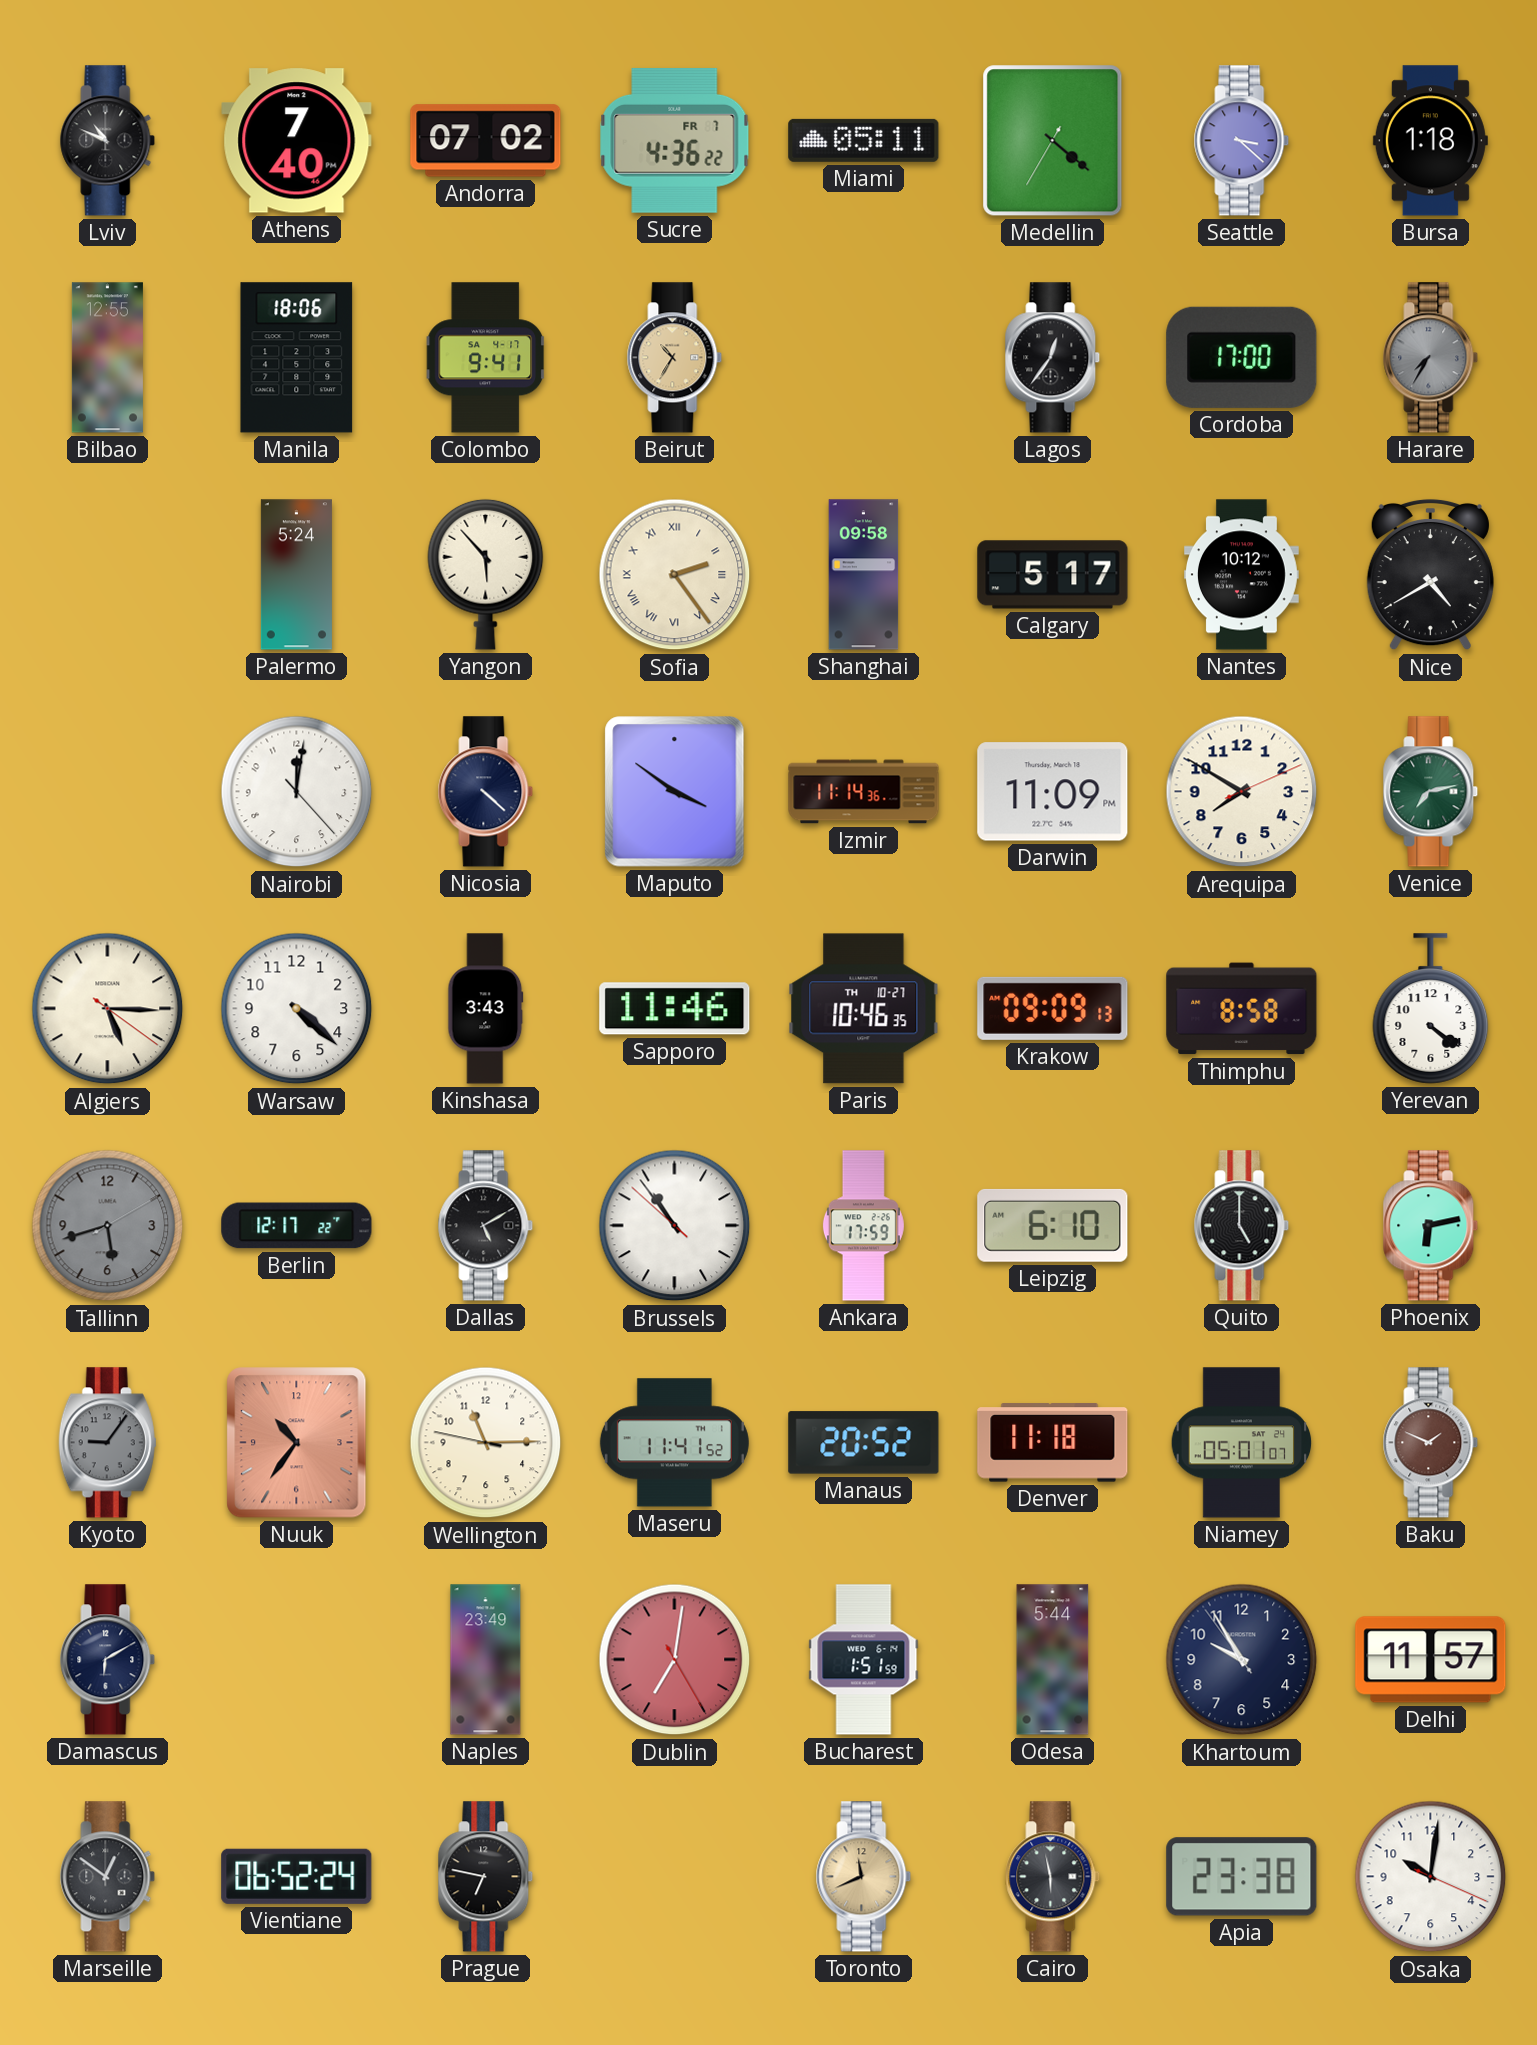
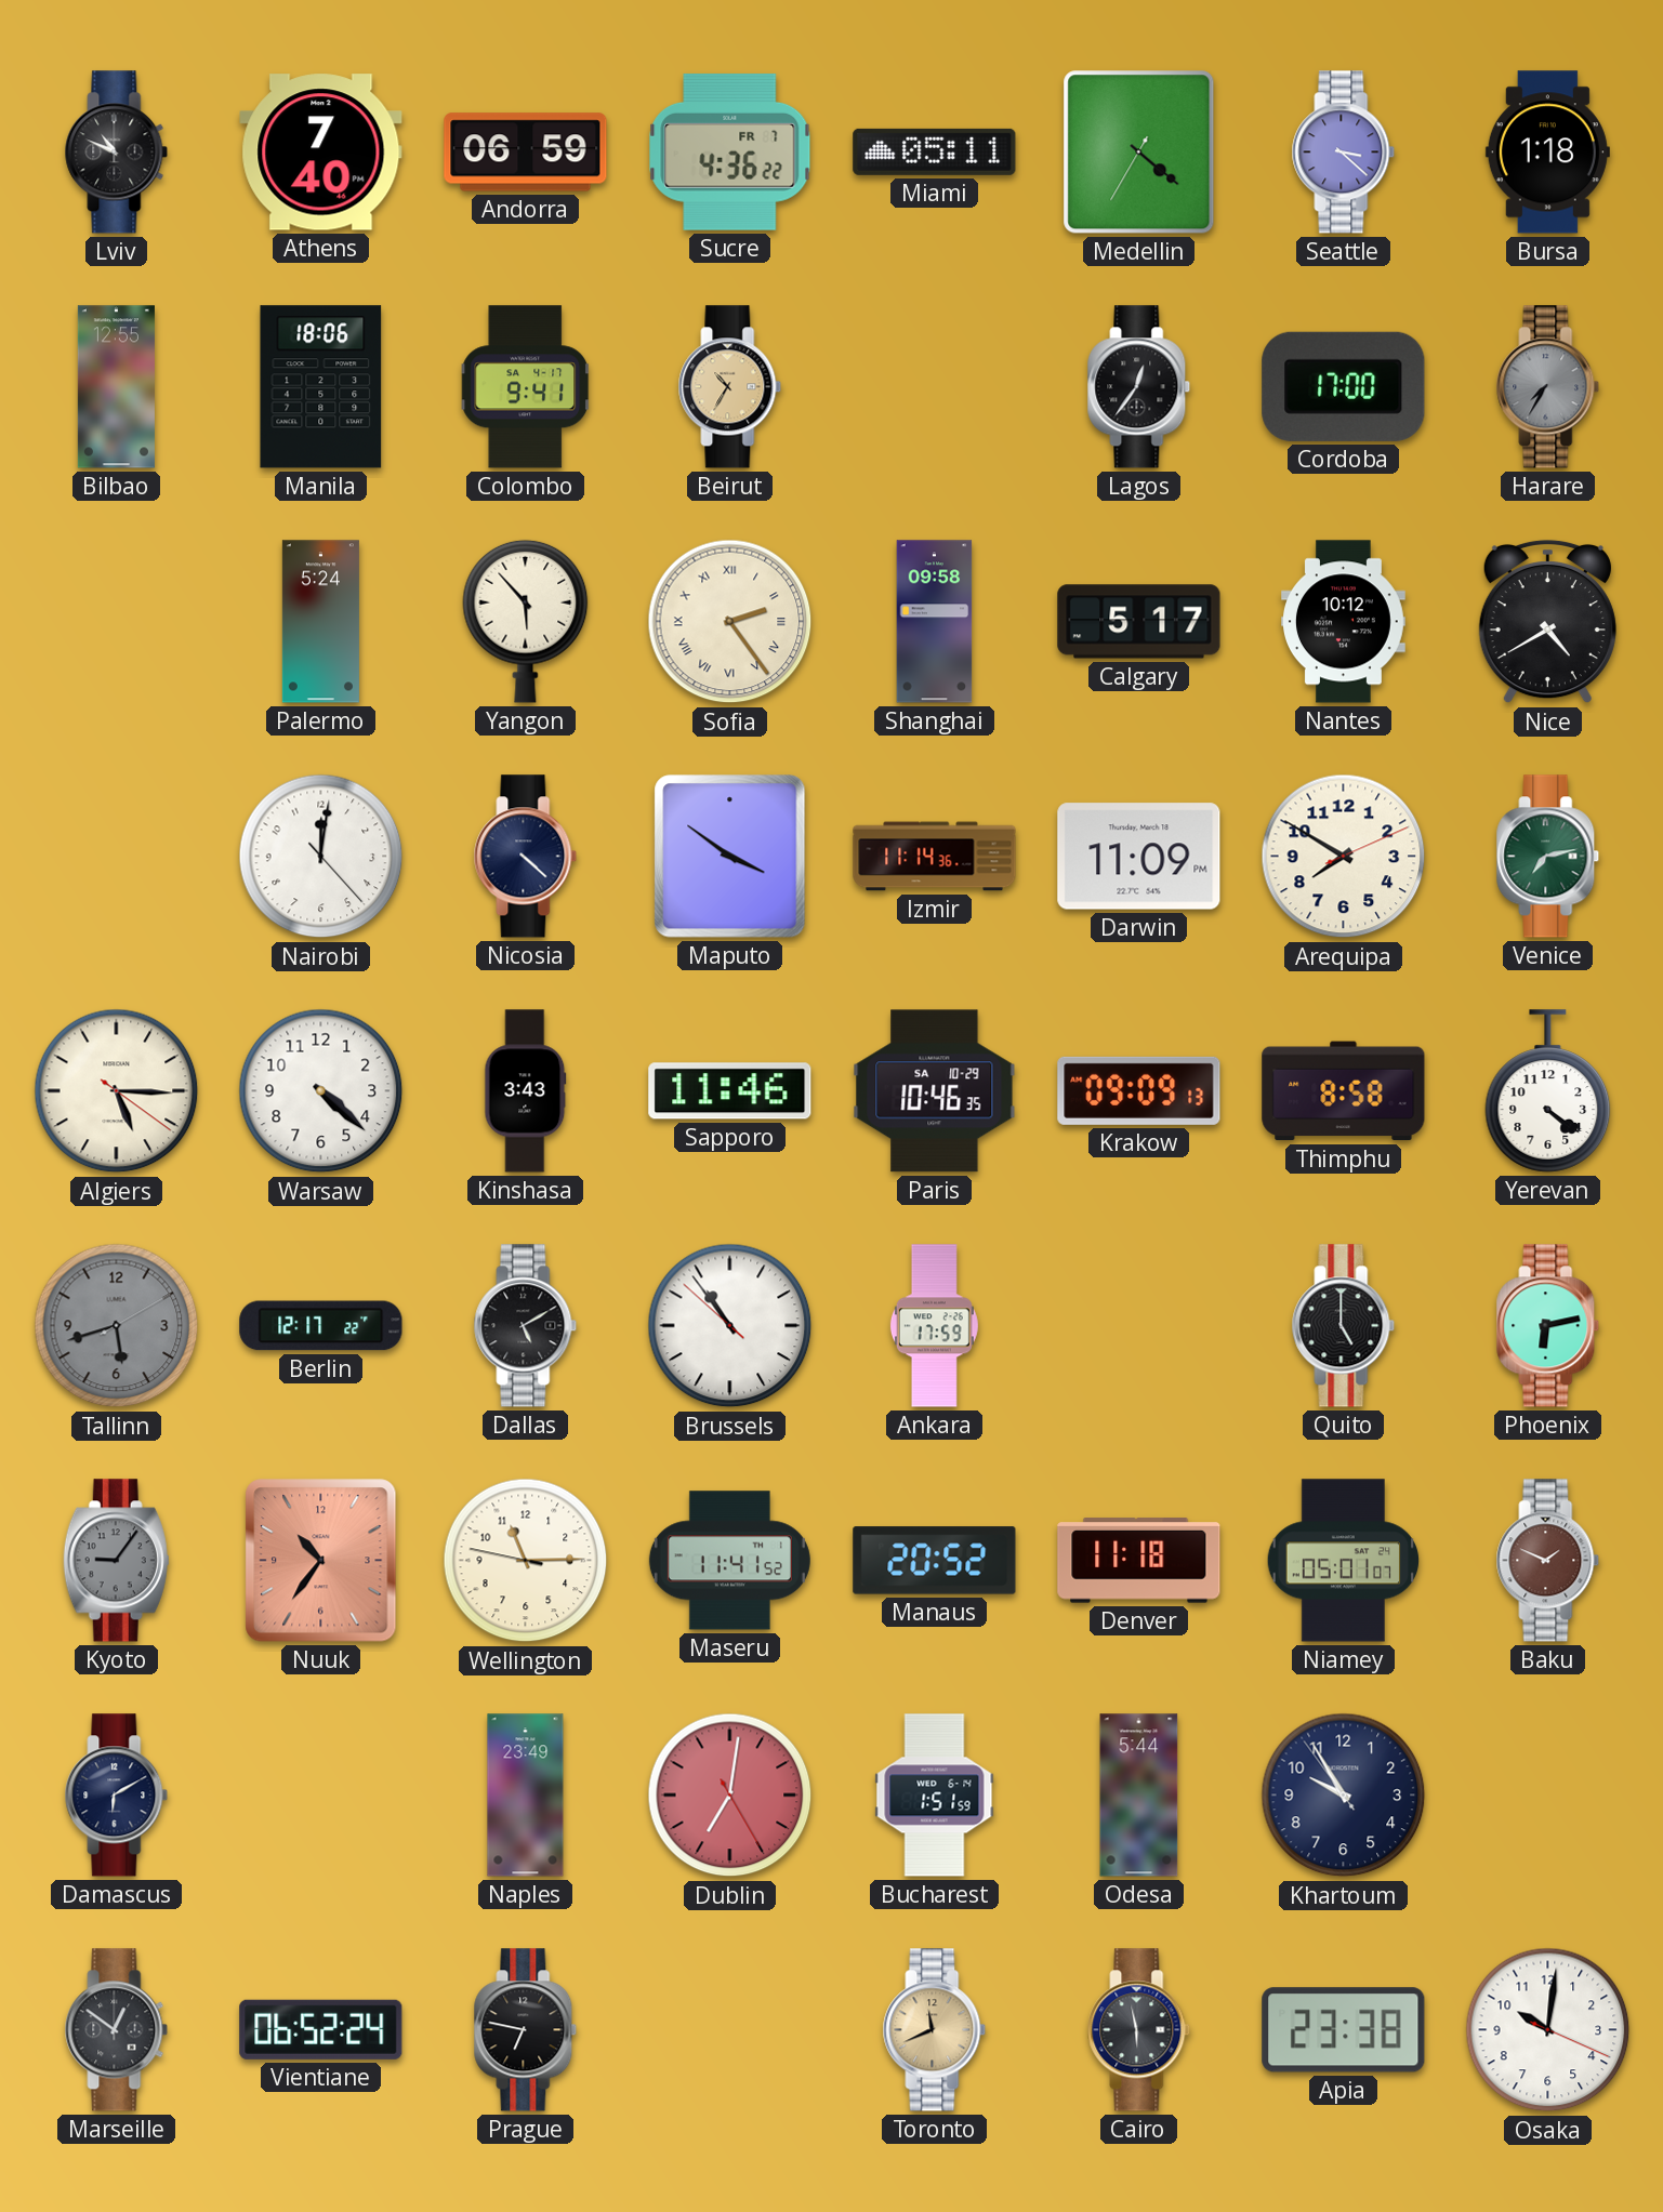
Andorra: 07:02 -> 06:59 (526, 153)
Paris date: TH 10-27 -> SA 10-29 (935, 1091)
Leipzig: 6:10 -> none (1053, 1225)
Delhi: 11:57 -> none (1431, 1660)
